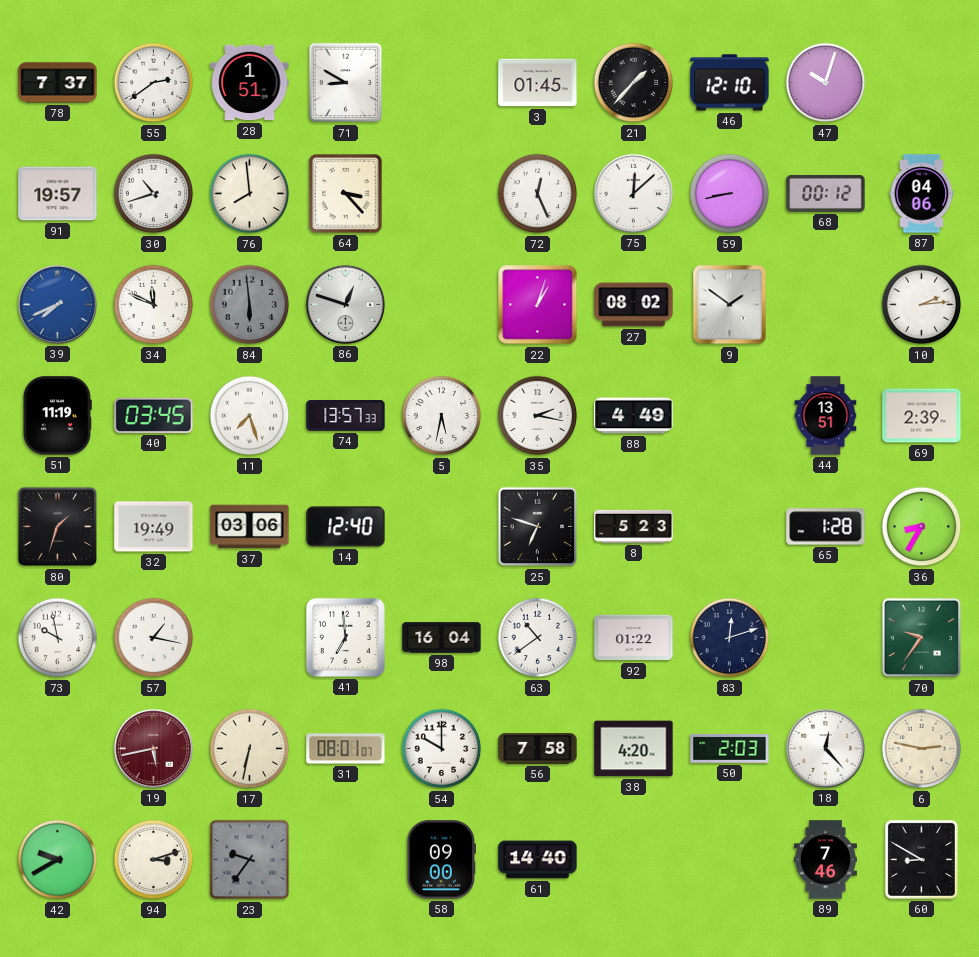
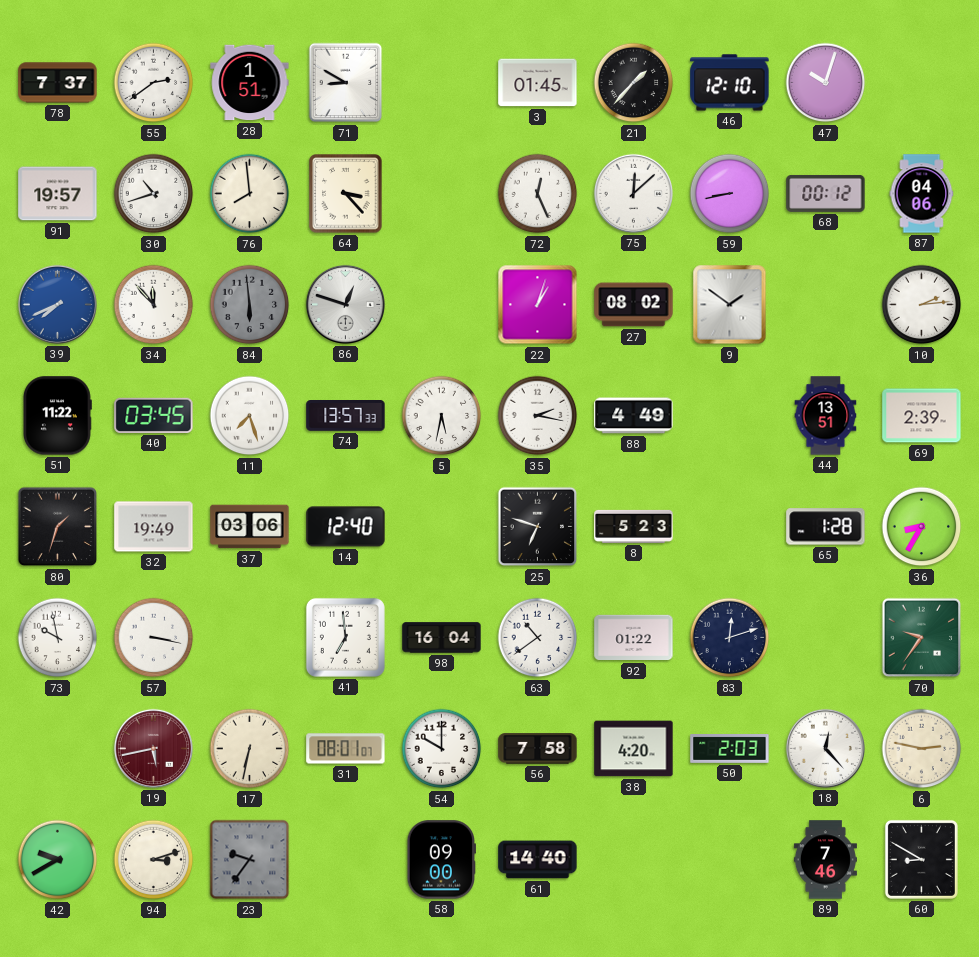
34: 11:49 -> 11:53 (154, 305)
51: 11:19 -> 11:22 (57, 416)
57: 1:17 -> 3:17 (154, 638)
